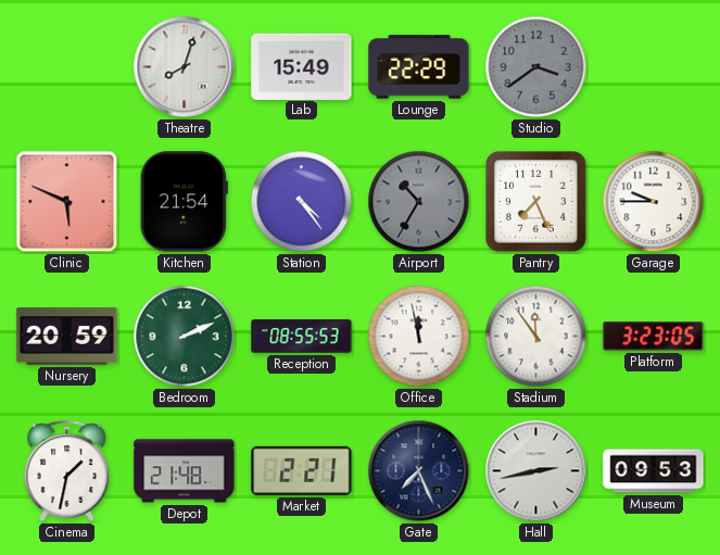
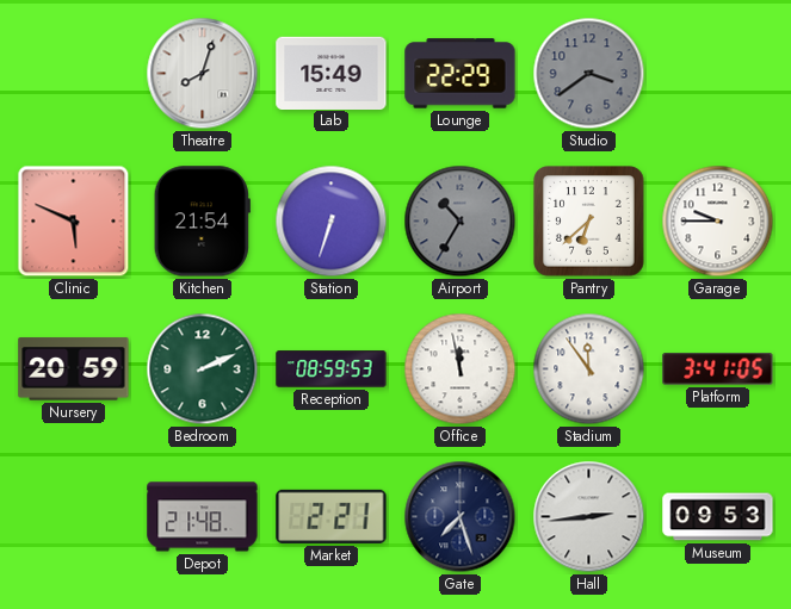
Station: 4:24 -> 6:33 (332, 222)
Pantry: 7:26 -> 6:38 (589, 222)
Reception: 08:55 -> 08:59 (332, 369)
Platform: 3:23 -> 3:41 (718, 369)
Cinema: 1:32 -> none (67, 470)
Gate: 7:26 -> 7:27 (461, 517)
Hall: 2:43 -> 2:44 (589, 517)
